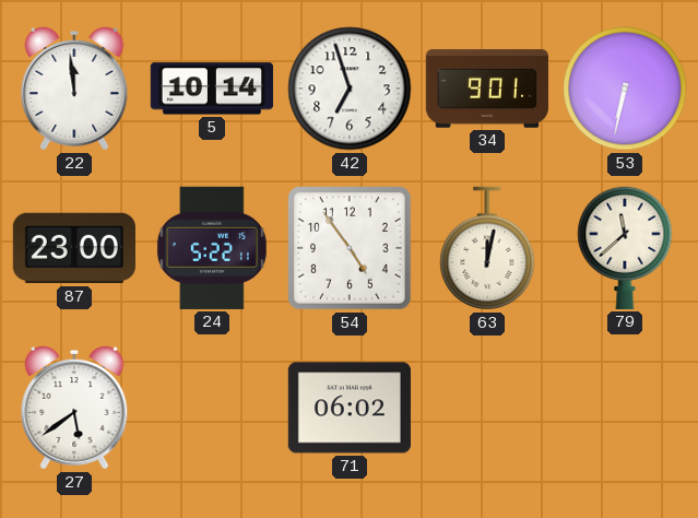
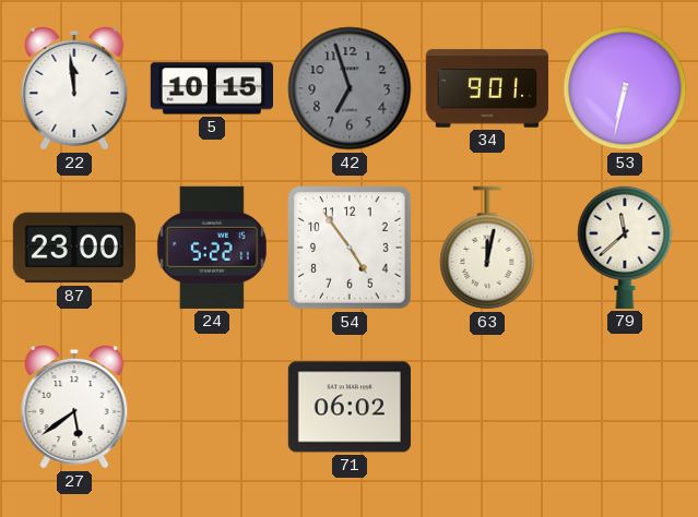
5: 10:14 -> 10:15 (212, 88)
42 dial: white -> grey (350, 88)
